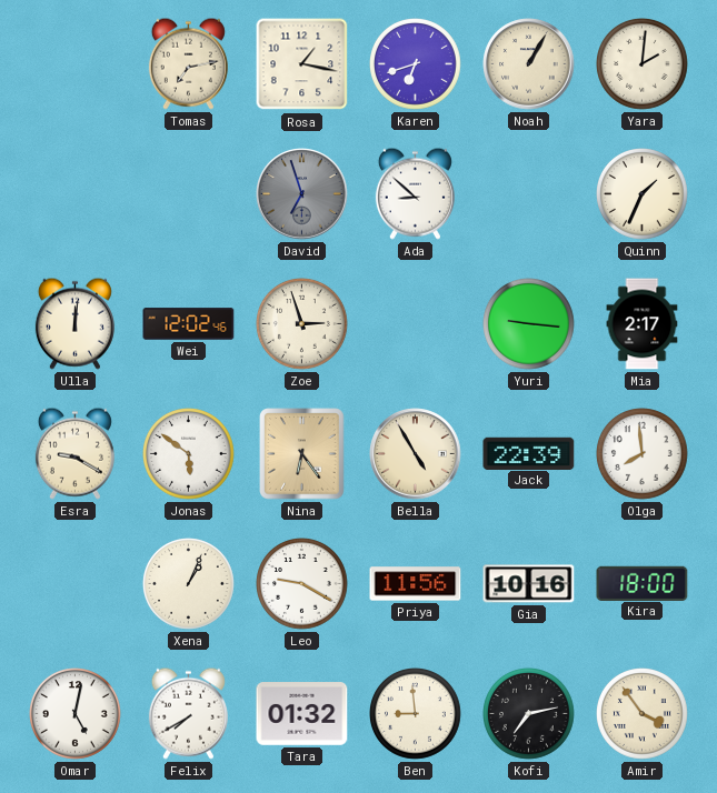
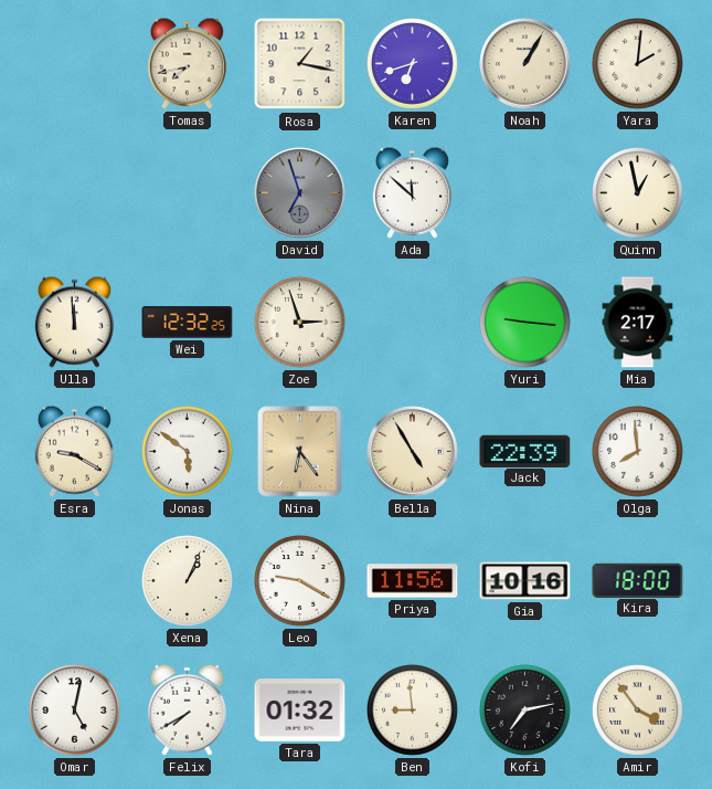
Tomas: 7:13 -> 7:43 (187, 63)
Ada: 8:52 -> 11:52 (412, 192)
Quinn: 1:34 -> 12:58 (638, 193)
Ulla: 12:01 -> 11:59 (74, 322)
Wei: 12:02 -> 12:32 (188, 323)
